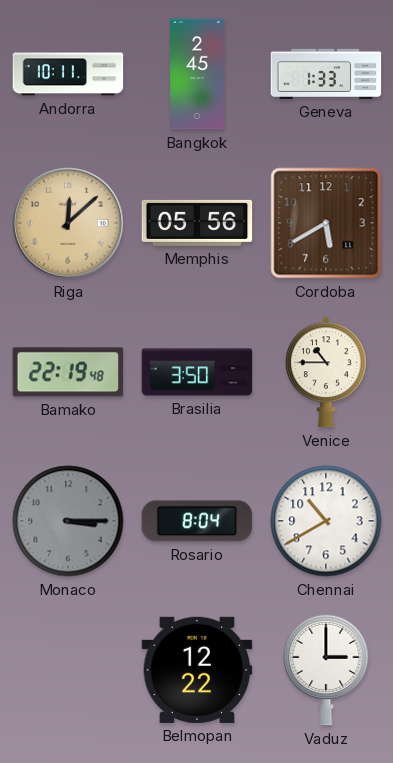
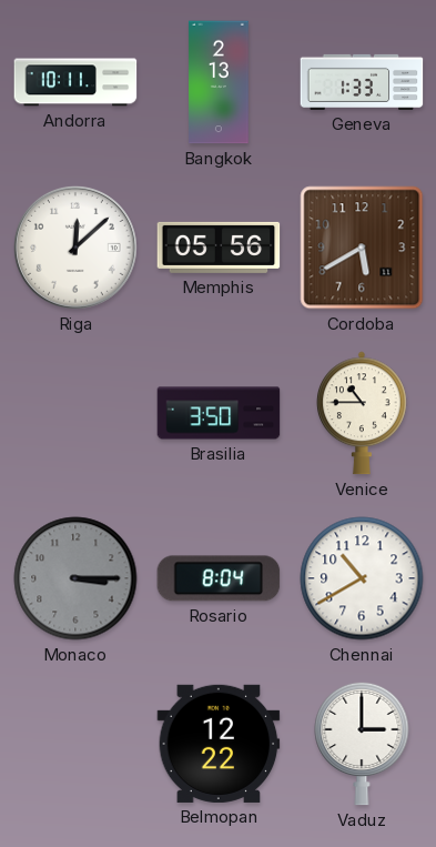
Bangkok: 2:45 -> 2:13 (219, 82)
Riga dial: champagne -> white (75, 248)
Bamako: 22:19 -> none (68, 372)
